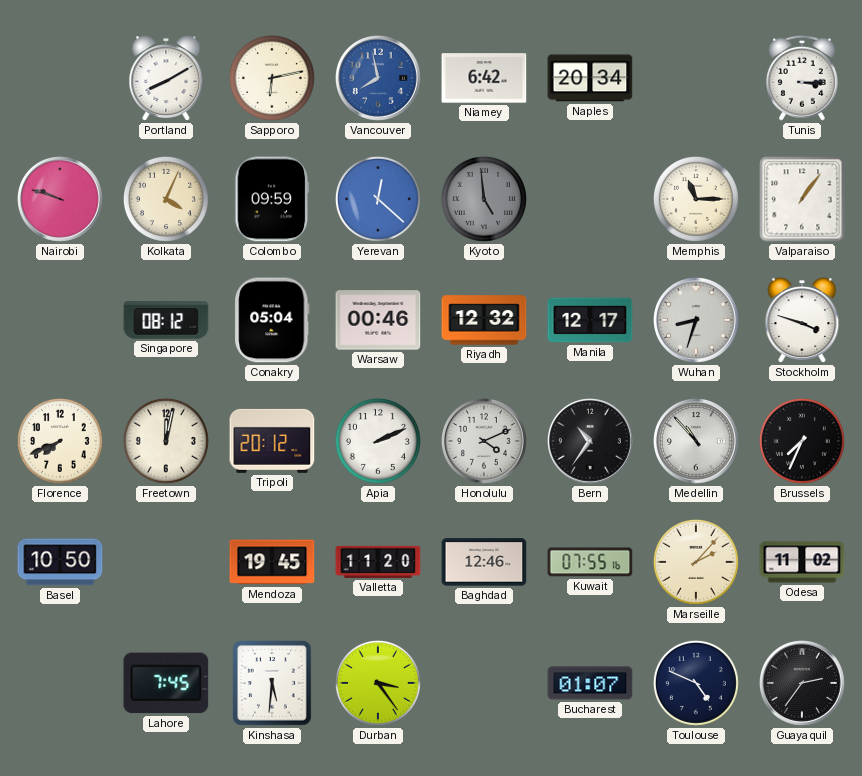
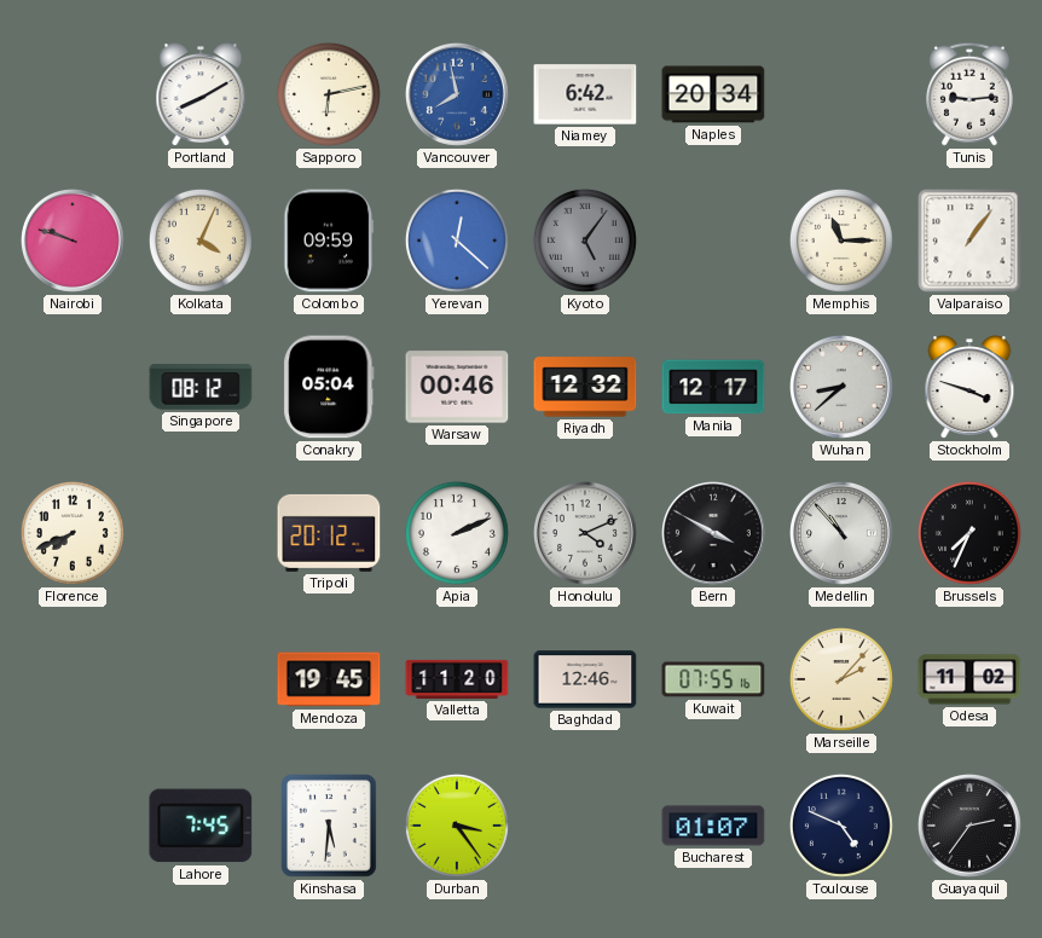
Tunis: 3:15 -> 9:14 (969, 94)
Kyoto: 4:59 -> 5:06 (585, 241)
Wuhan: 8:33 -> 8:38 (843, 388)
Freetown: 12:02 -> none (166, 441)
Bern: 10:36 -> 3:50 (714, 534)
Basel: 10:50 -> none (60, 562)
